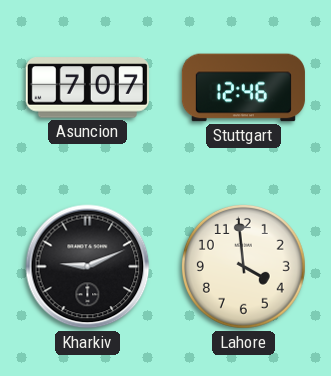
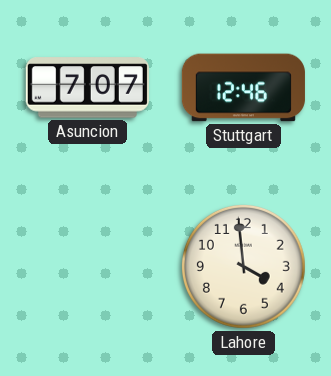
Kharkiv: 9:11 -> none (88, 267)
